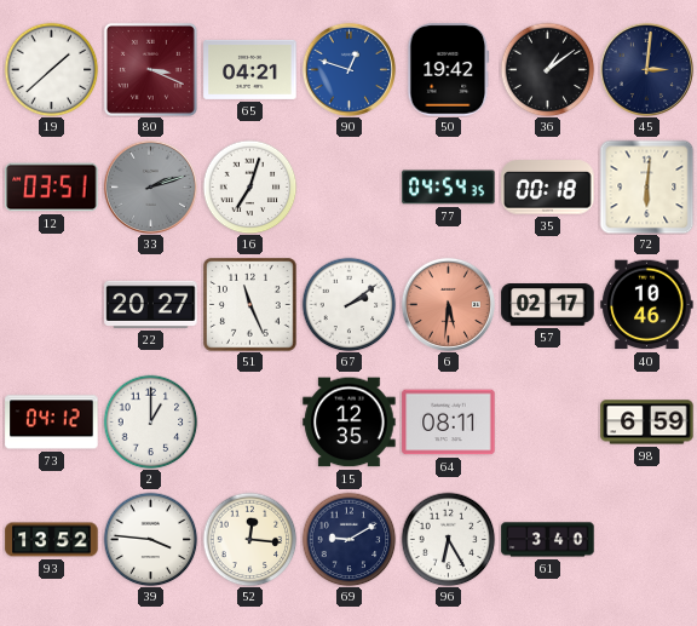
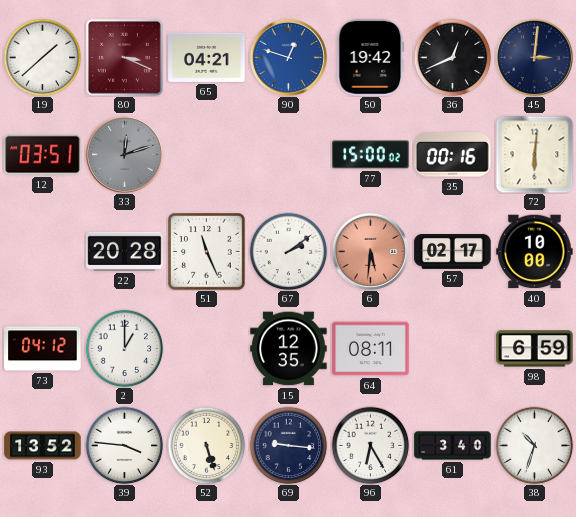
36: 1:09 -> 12:41 (452, 57)
33: 2:12 -> 12:12 (124, 154)
16: 7:03 -> none (249, 186)
77: 04:54 -> 15:00 (371, 155)
35: 00:18 -> 00:16 (453, 155)
22: 20:27 -> 20:28 (125, 251)
40: 10:46 -> 10:00 (535, 252)
52: 12:16 -> 5:27 (206, 445)
69: 9:10 -> 9:16 (288, 445)
38: none -> 10:33 (534, 445)
